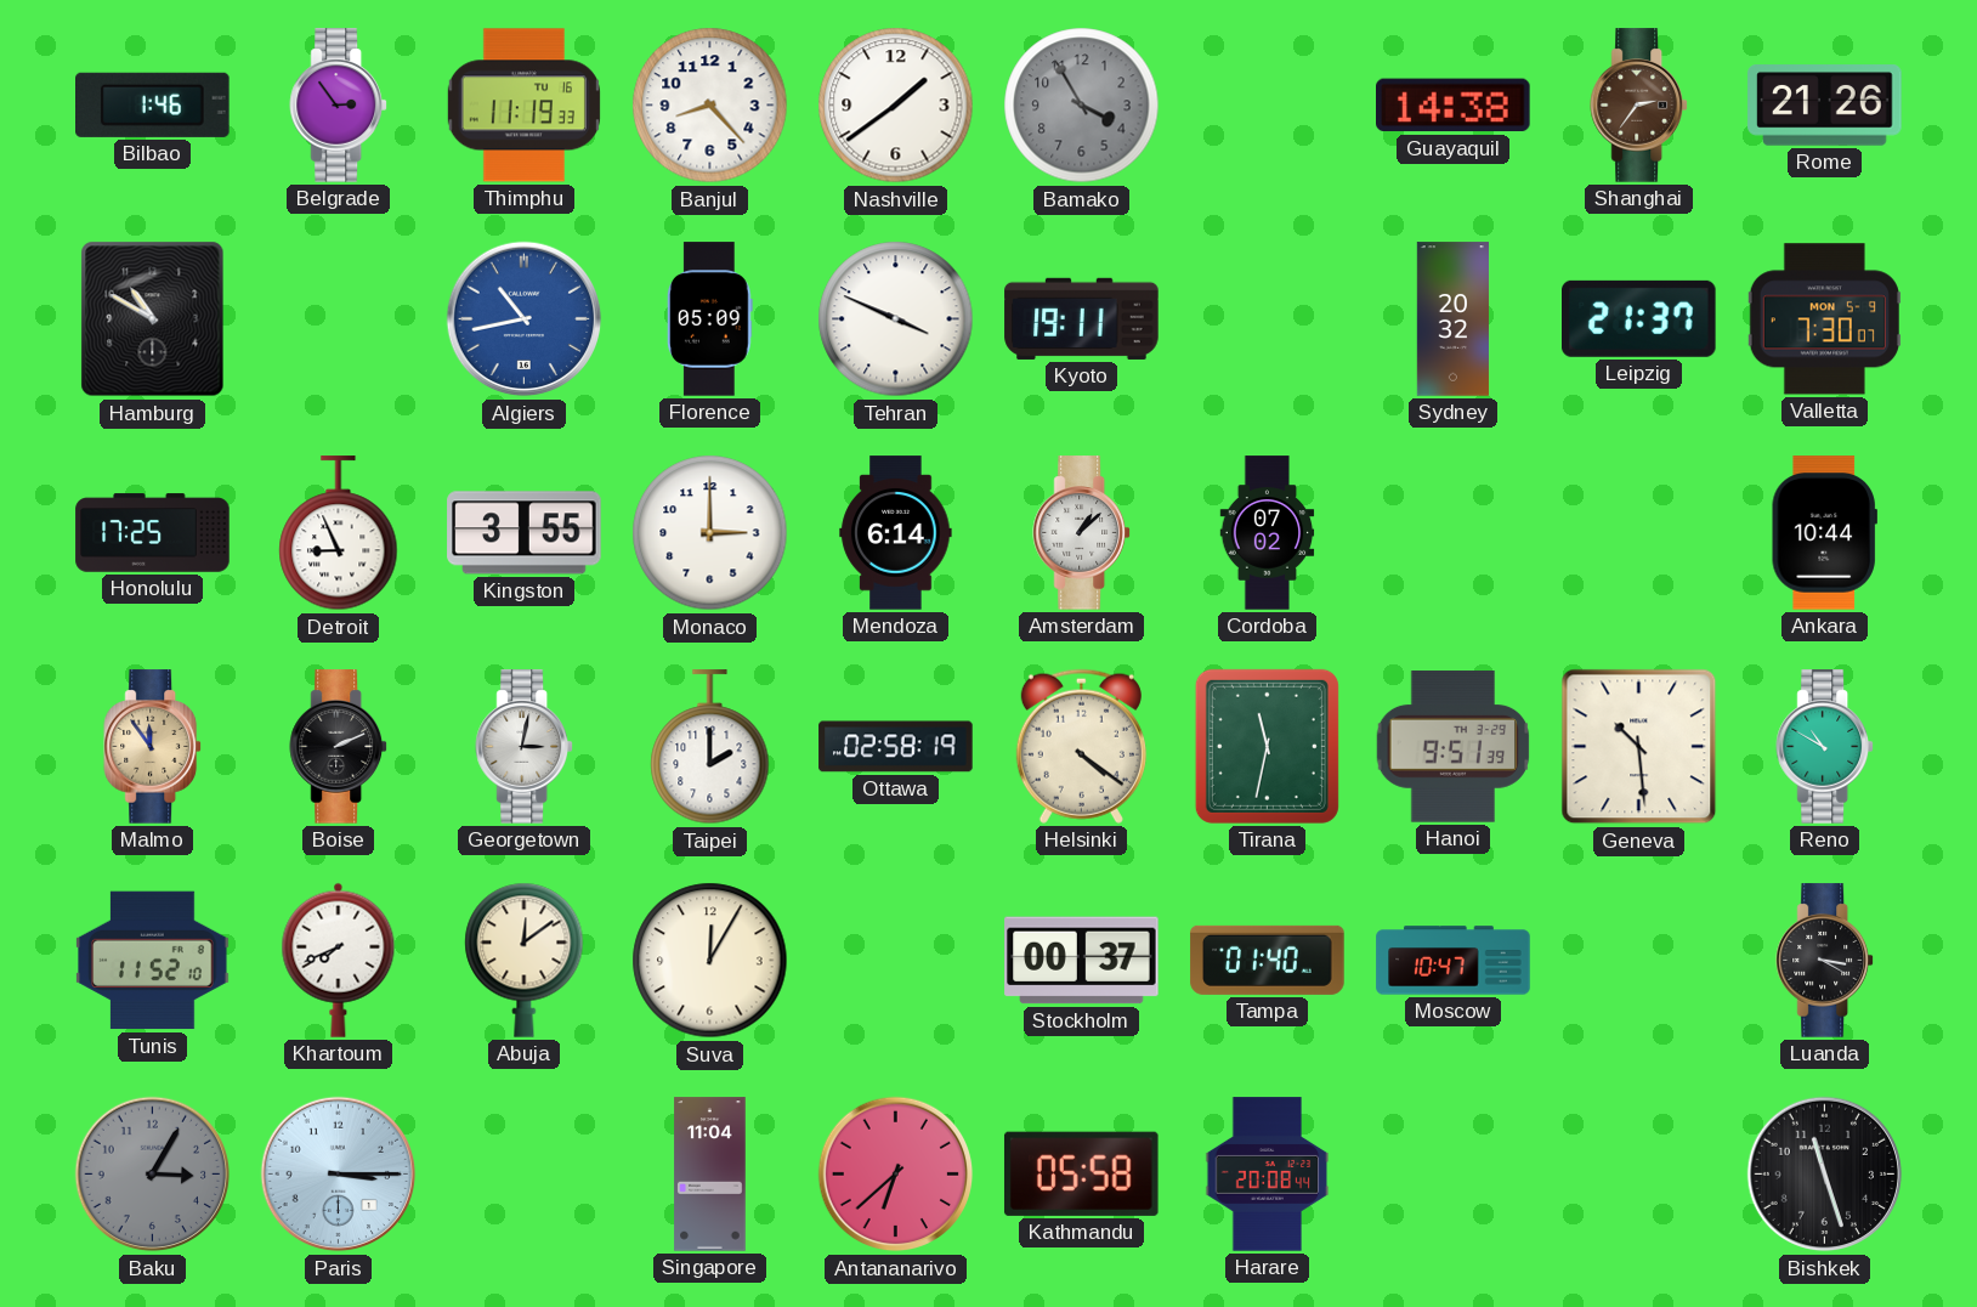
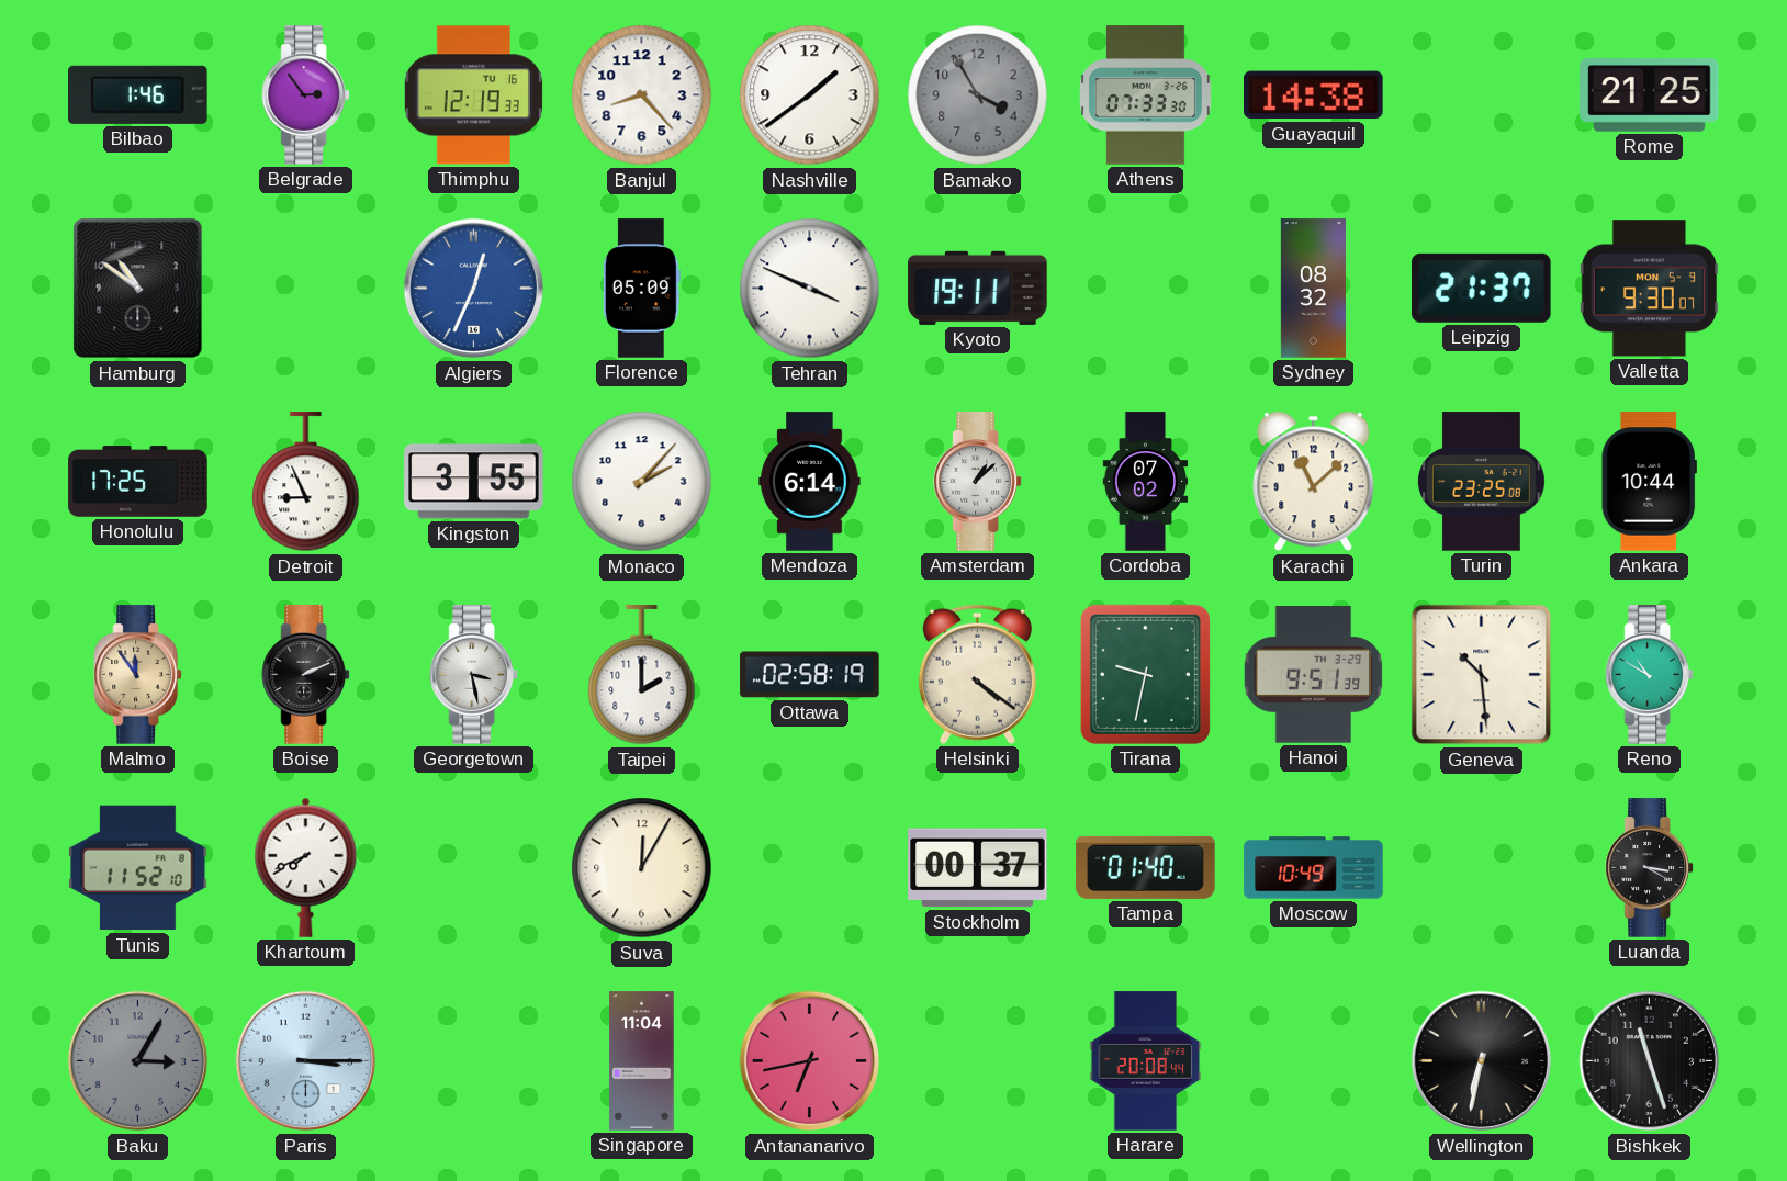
Thimphu: 11:19 -> 12:19 (473, 95)
Athens: none -> 07:33 (1146, 95)
Shanghai: 2:36 -> none (1638, 106)
Rome: 21:26 -> 21:25 (1650, 95)
Hamburg: 10:50 -> 10:51 (138, 289)
Algiers: 10:43 -> 12:34 (474, 289)
Sydney: 20:32 -> 08:32 (1313, 289)
Valletta: 7:30 -> 9:30 (1649, 289)
Monaco: 3:00 -> 2:07 (642, 482)
Karachi: none -> 11:08 (1314, 482)
Turin: none -> 23:25 (1482, 482)
Georgetown: 3:02 -> 3:28 (473, 675)
Tirana: 11:32 -> 9:32 (1145, 674)
Abuja: 12:09 -> none (525, 960)
Moscow: 10:47 -> 10:49 (1314, 868)
Antananarivo: 6:38 -> 6:43 (810, 1061)
Kathmandu: 05:58 -> none (1081, 1173)
Wellington: none -> 6:32 (1482, 1061)
